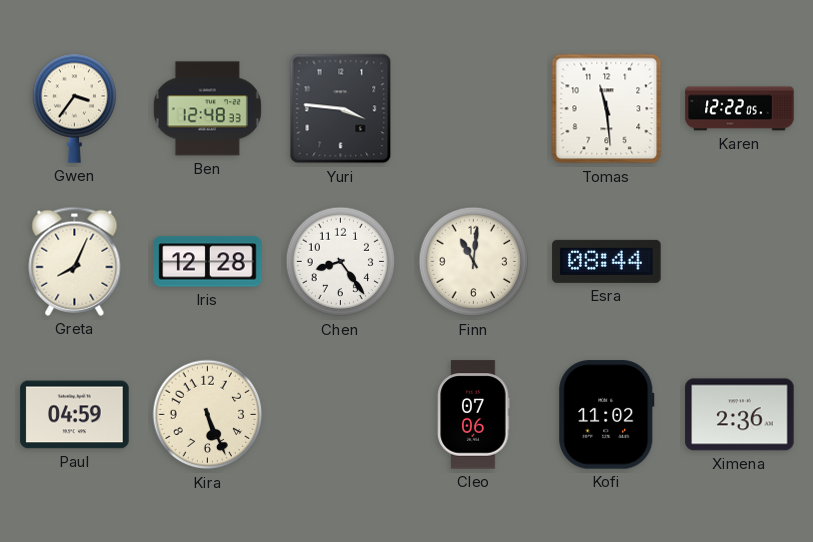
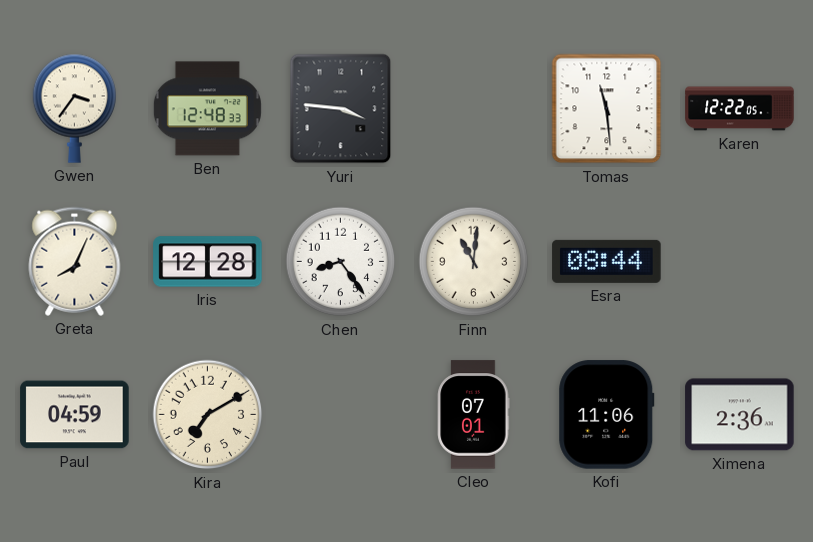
Kira: 5:26 -> 7:10 (208, 415)
Cleo: 07:06 -> 07:01 (474, 415)
Kofi: 11:02 -> 11:06 (607, 415)
